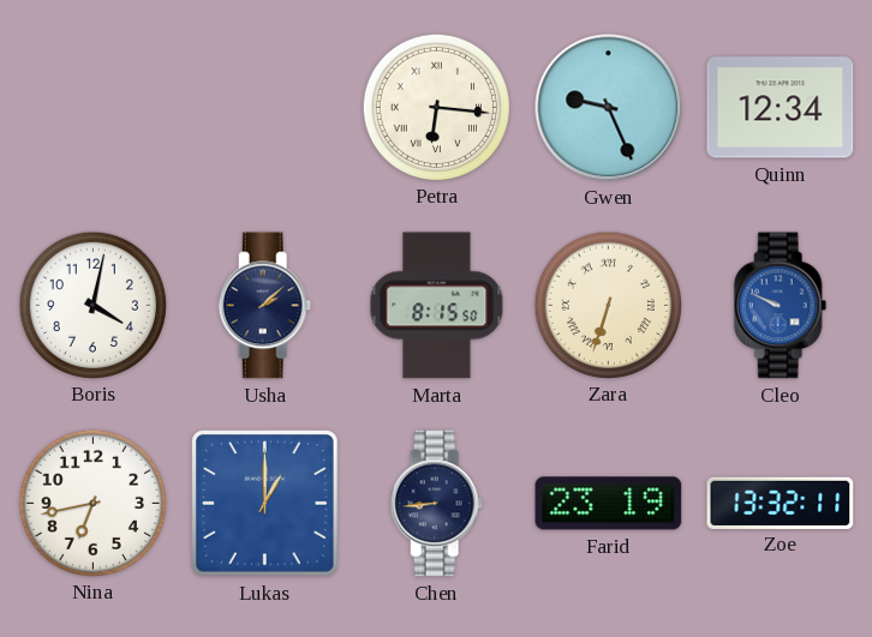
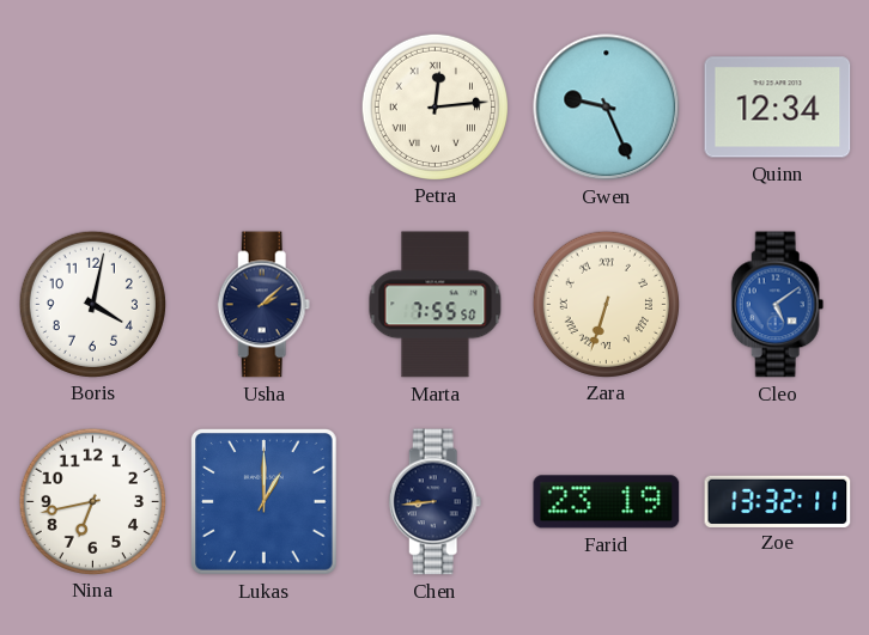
Petra: 6:16 -> 12:14 (434, 106)
Marta: 8:15 -> 7:55 (436, 305)
Cleo: 9:49 -> 5:09 (778, 305)
